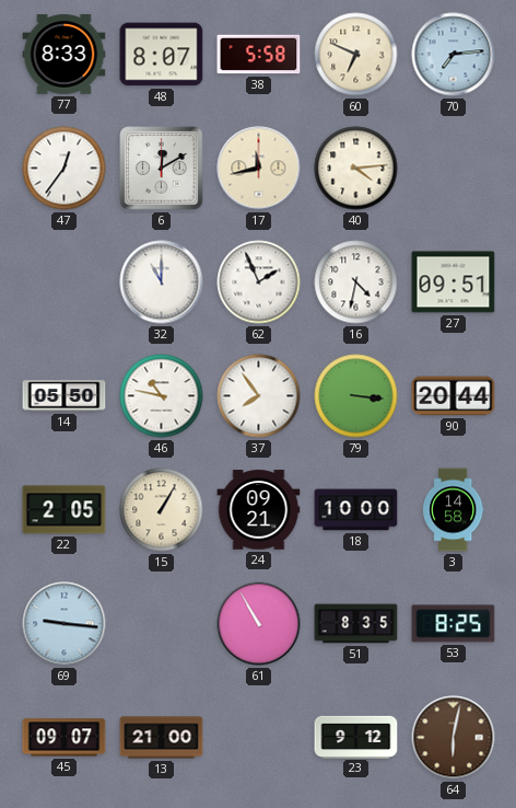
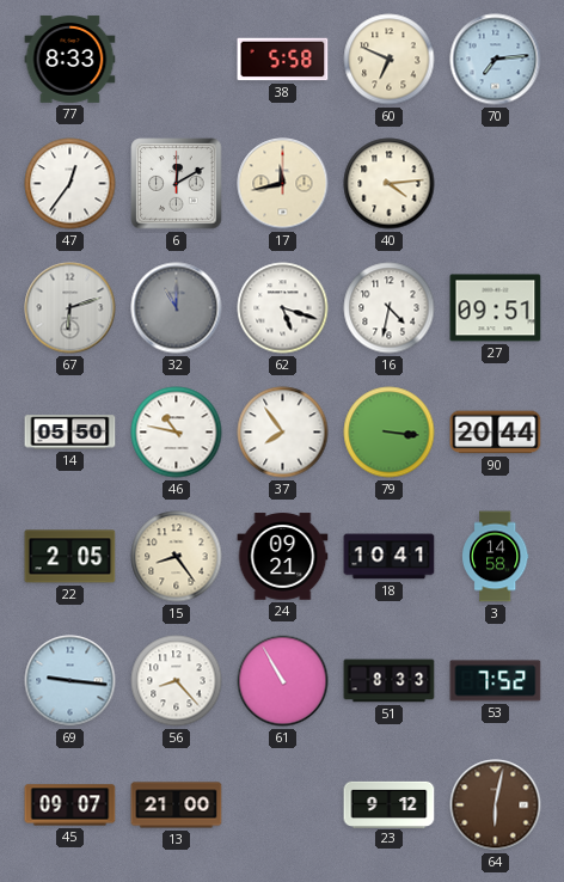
48: 8:07 -> none (162, 55)
67: none -> 6:12 (70, 308)
32 dial: white -> grey (177, 308)
62: 1:56 -> 5:18 (283, 308)
15: 1:05 -> 8:24 (177, 557)
18: 10:00 -> 10:41 (390, 557)
56: none -> 8:23 (177, 681)
51: 8:35 -> 8:33 (390, 681)
53: 8:25 -> 7:52 (496, 681)
